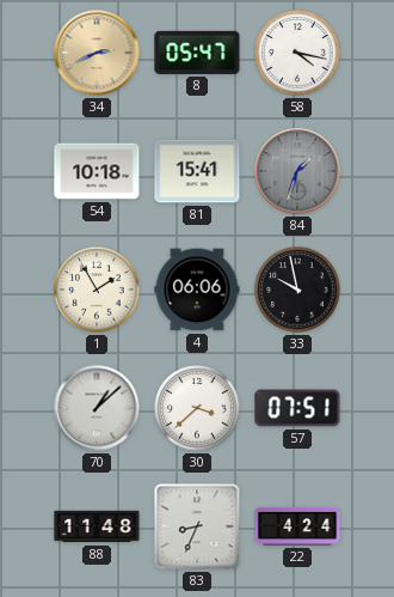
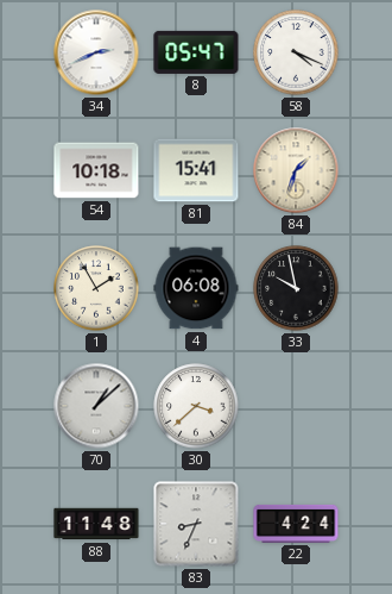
34 dial: champagne -> white (96, 52)
58: 4:17 -> 4:19 (296, 52)
84 dial: grey -> cream (296, 170)
4: 06:06 -> 06:08 (196, 288)
57: 07:51 -> none (297, 408)
